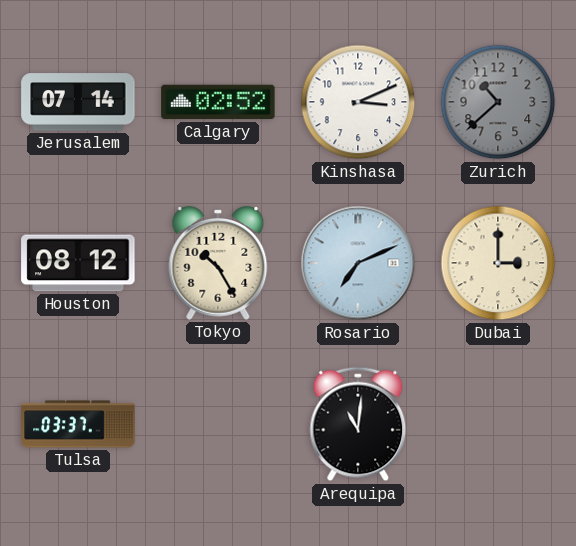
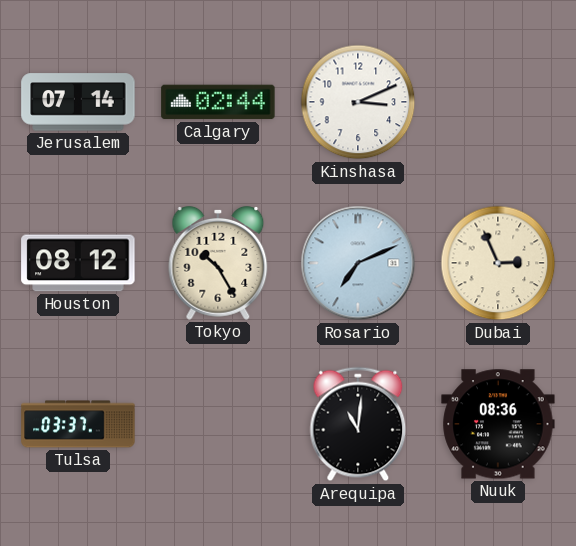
Calgary: 02:52 -> 02:44 (218, 102)
Zurich: 10:38 -> none (498, 102)
Dubai: 3:00 -> 2:56 (498, 263)
Nuuk: none -> 08:36 (498, 424)
